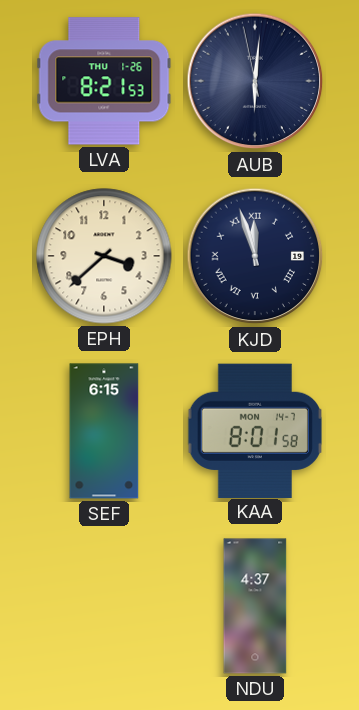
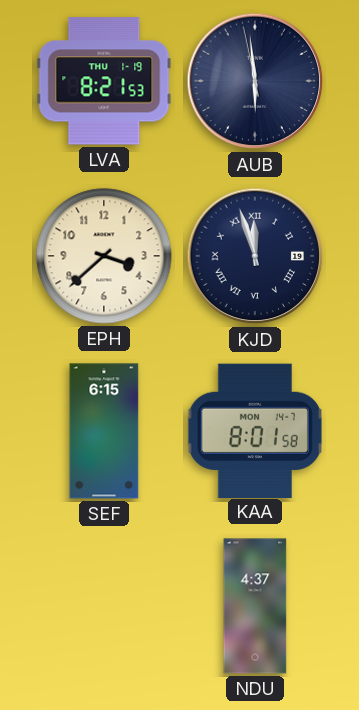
LVA date: THU 1-26 -> THU 1-19 (104, 81)
AUB: 6:00 -> 5:58 (255, 81)
